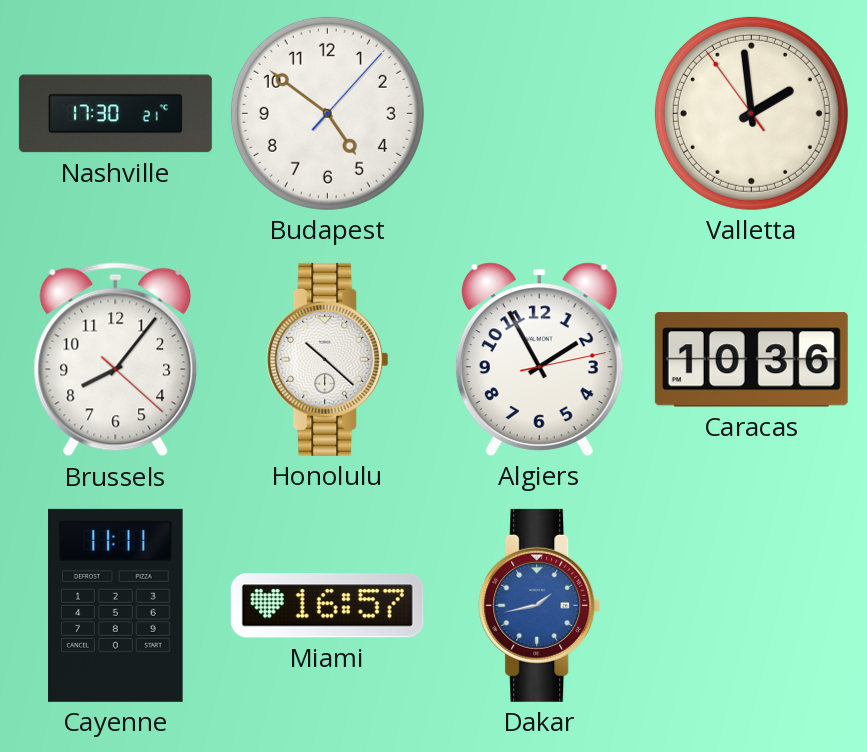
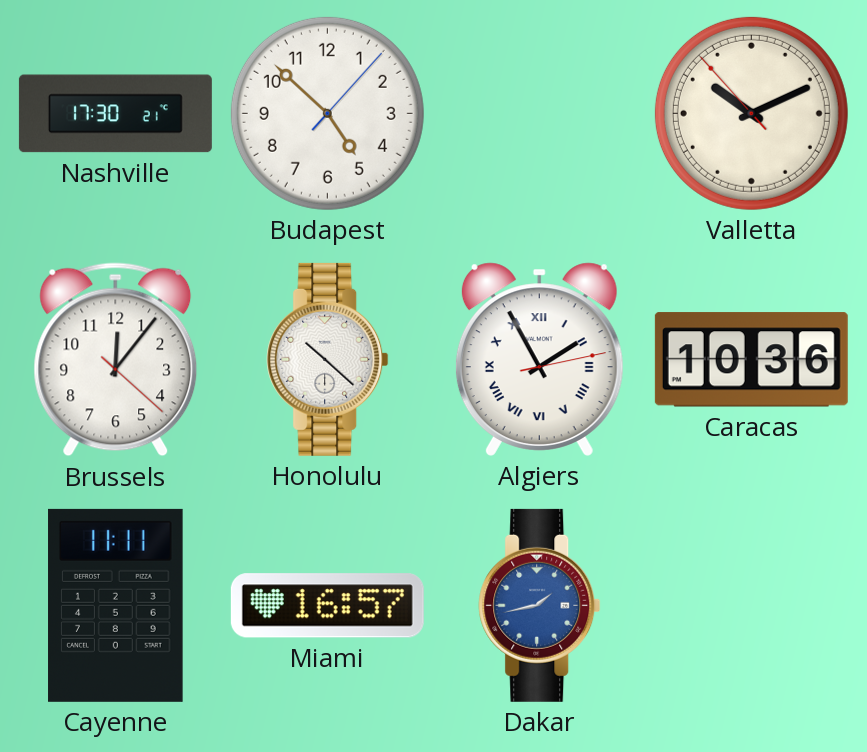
Budapest: 4:51 -> 4:52 (327, 113)
Valletta: 1:58 -> 10:10 (751, 113)
Brussels: 8:06 -> 12:06 (116, 360)
Algiers numerals: Arabic -> Roman (539, 359)
